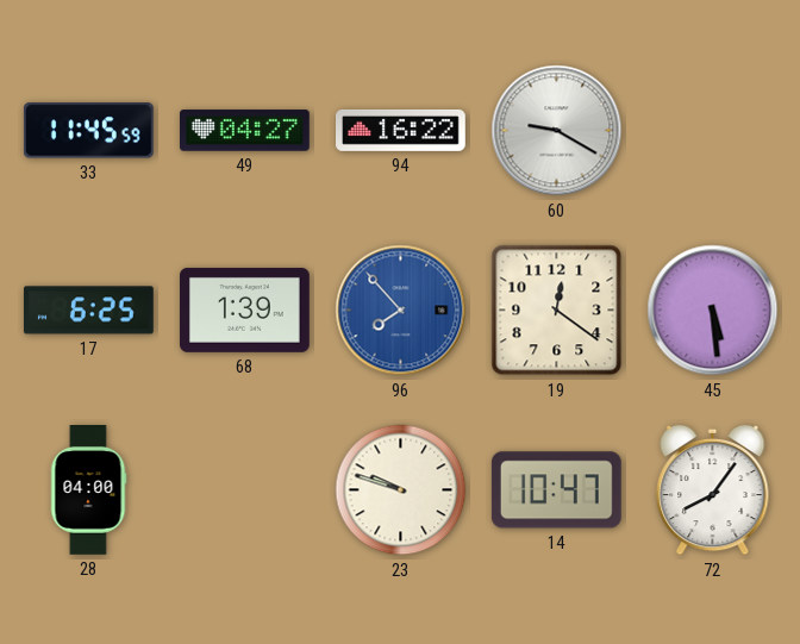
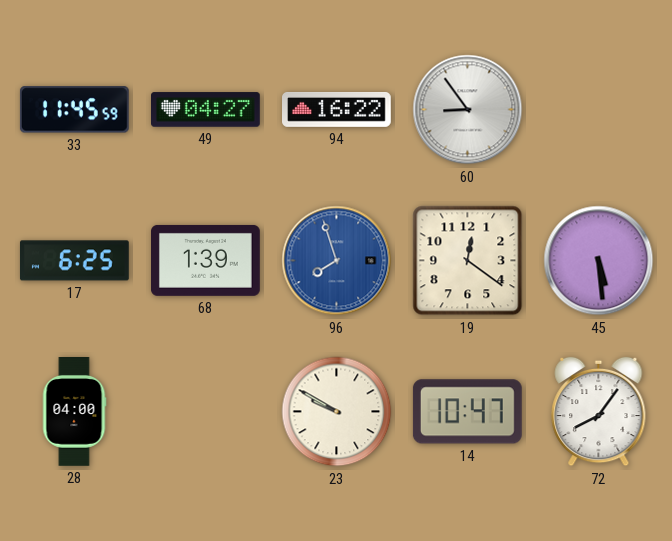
60: 9:20 -> 8:54 (468, 110)
96: 7:53 -> 7:57 (337, 261)
23: 9:48 -> 9:50 (337, 412)
